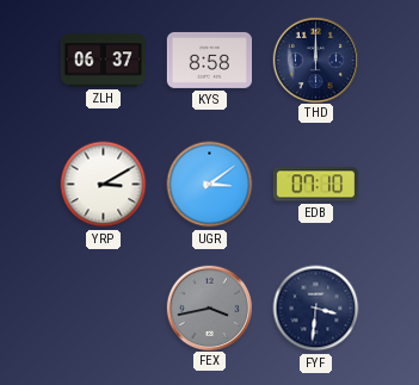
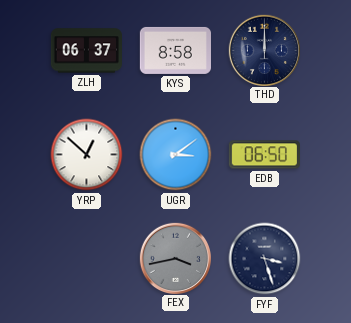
YRP: 3:10 -> 12:52 (87, 155)
EDB: 07:10 -> 06:50 (264, 155)
FYF: 3:31 -> 3:27 (265, 259)
